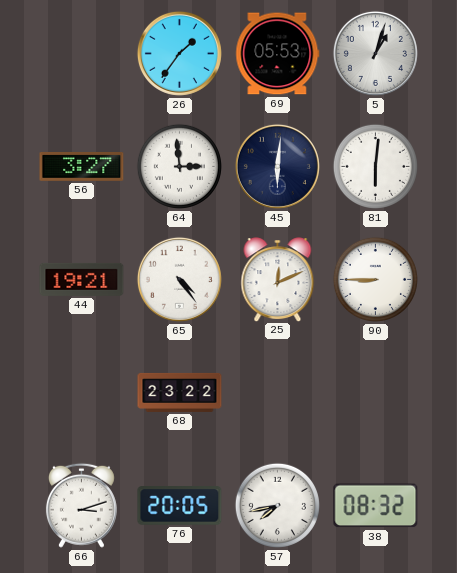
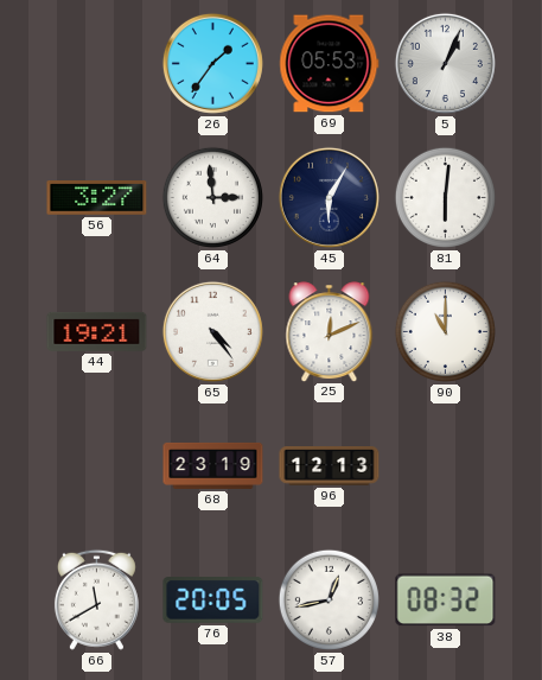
5: 1:03 -> 1:04 (445, 63)
45: 6:01 -> 6:05 (329, 197)
90: 8:45 -> 11:00 (445, 331)
68: 23:22 -> 23:19 (213, 465)
96: none -> 12:13 (330, 466)
66: 3:12 -> 11:40 (96, 599)
57: 7:43 -> 12:43 (329, 599)
